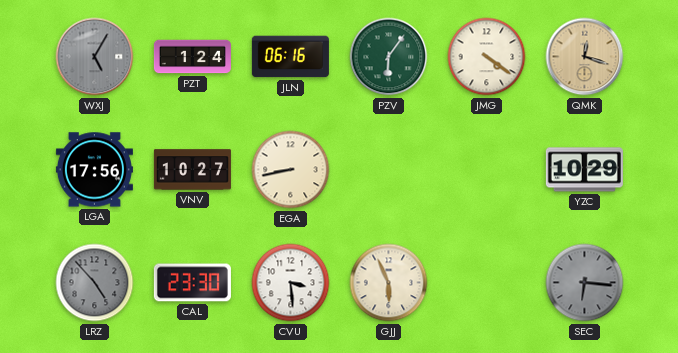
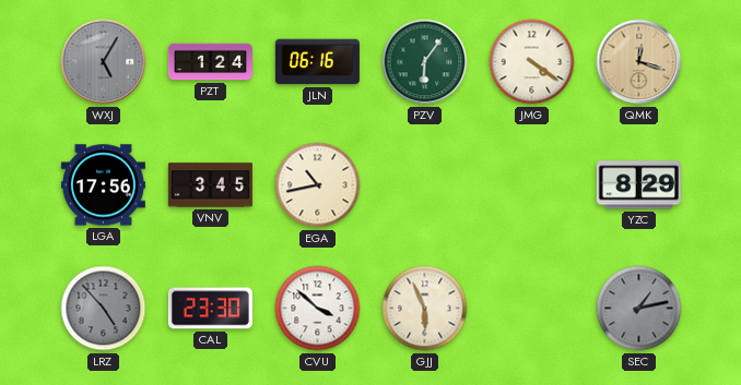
VNV: 10:27 -> 3:45 (210, 185)
EGA: 8:43 -> 10:43 (318, 185)
YZC: 10:29 -> 8:29 (638, 185)
CVU: 3:29 -> 3:52 (318, 309)
SEC: 6:16 -> 1:13 (639, 309)
